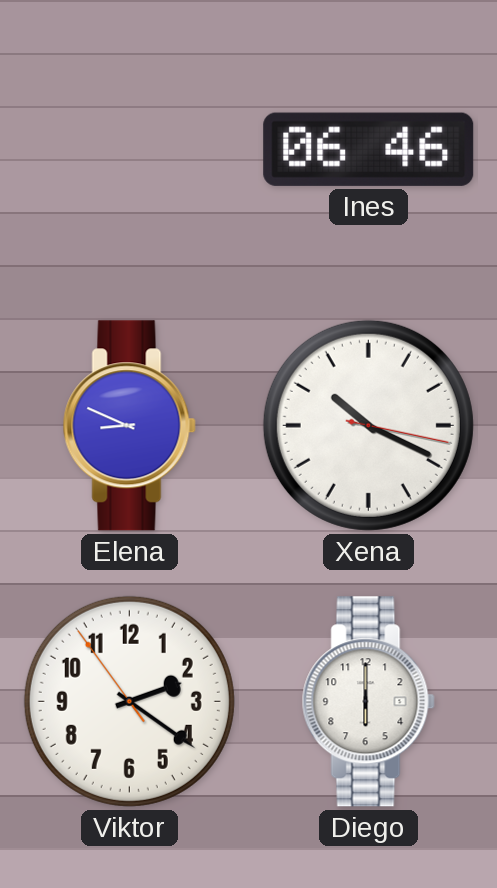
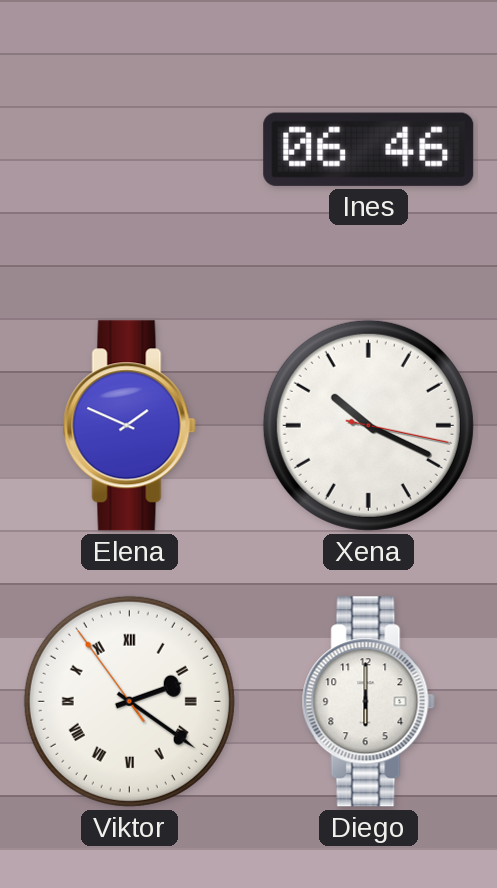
Elena: 8:49 -> 1:49 (129, 426)
Viktor numerals: Arabic -> Roman (129, 701)
